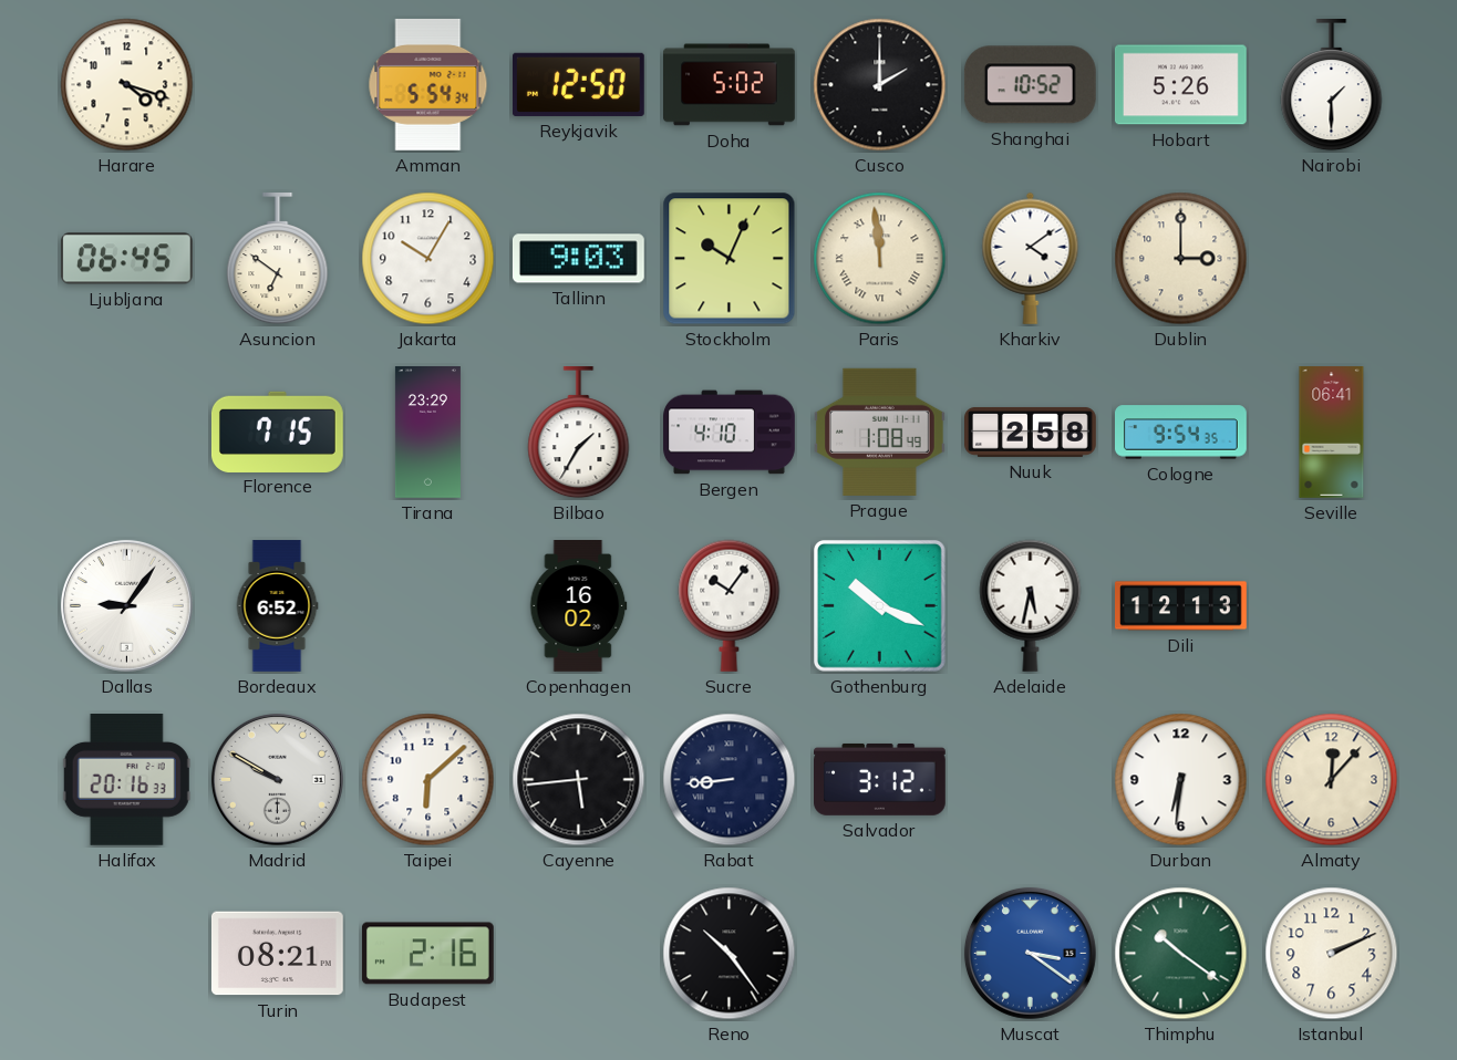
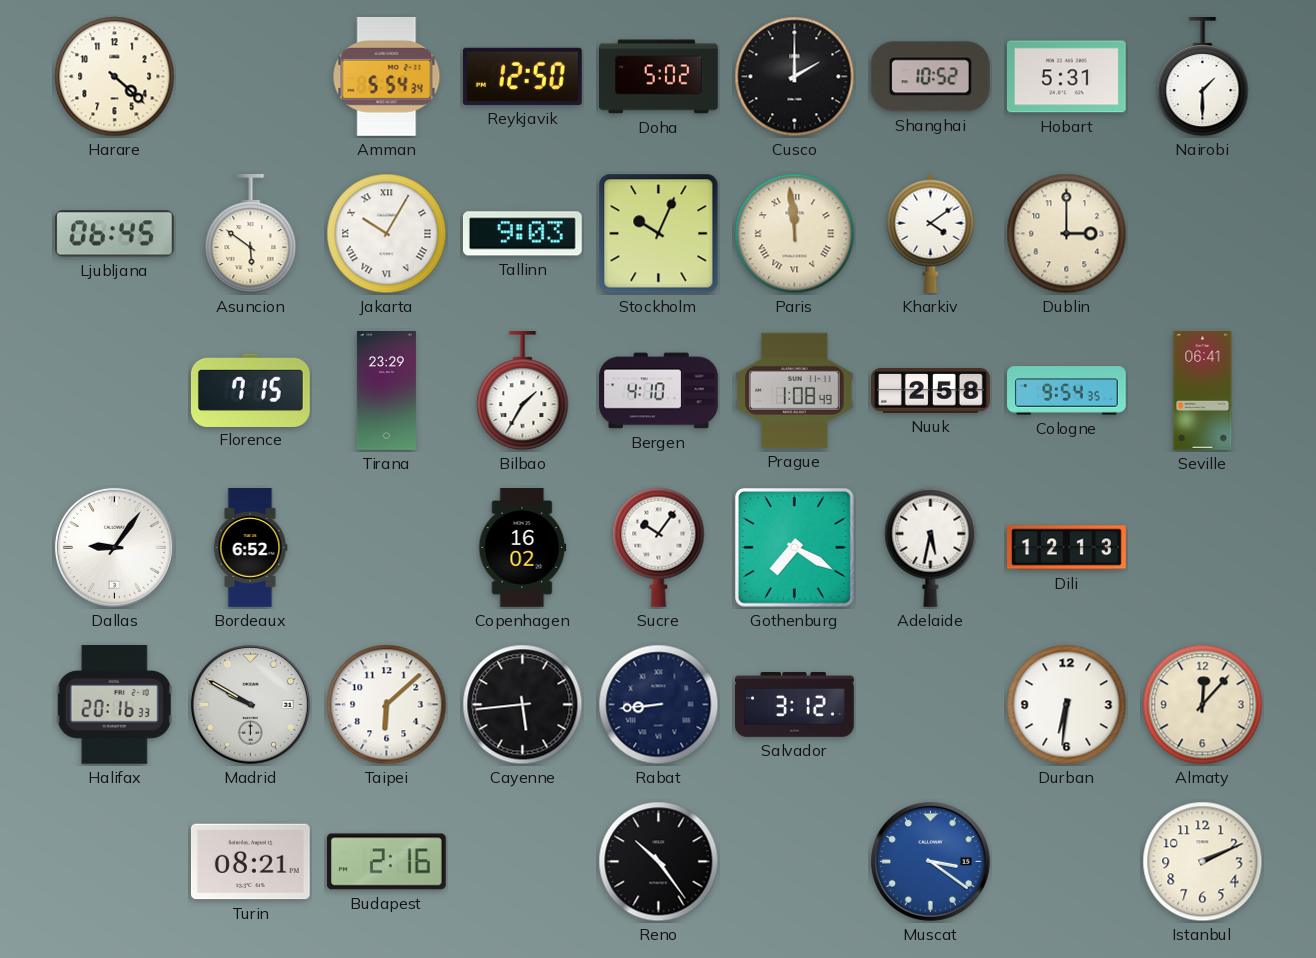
Harare: 4:18 -> 4:22 (115, 77)
Hobart: 5:26 -> 5:31 (1067, 77)
Asuncion: 6:51 -> 5:51 (251, 235)
Jakarta numerals: Arabic -> Roman (387, 234)
Gothenburg: 10:19 -> 7:20 (795, 548)
Thimphu: 10:21 -> none (1181, 954)
